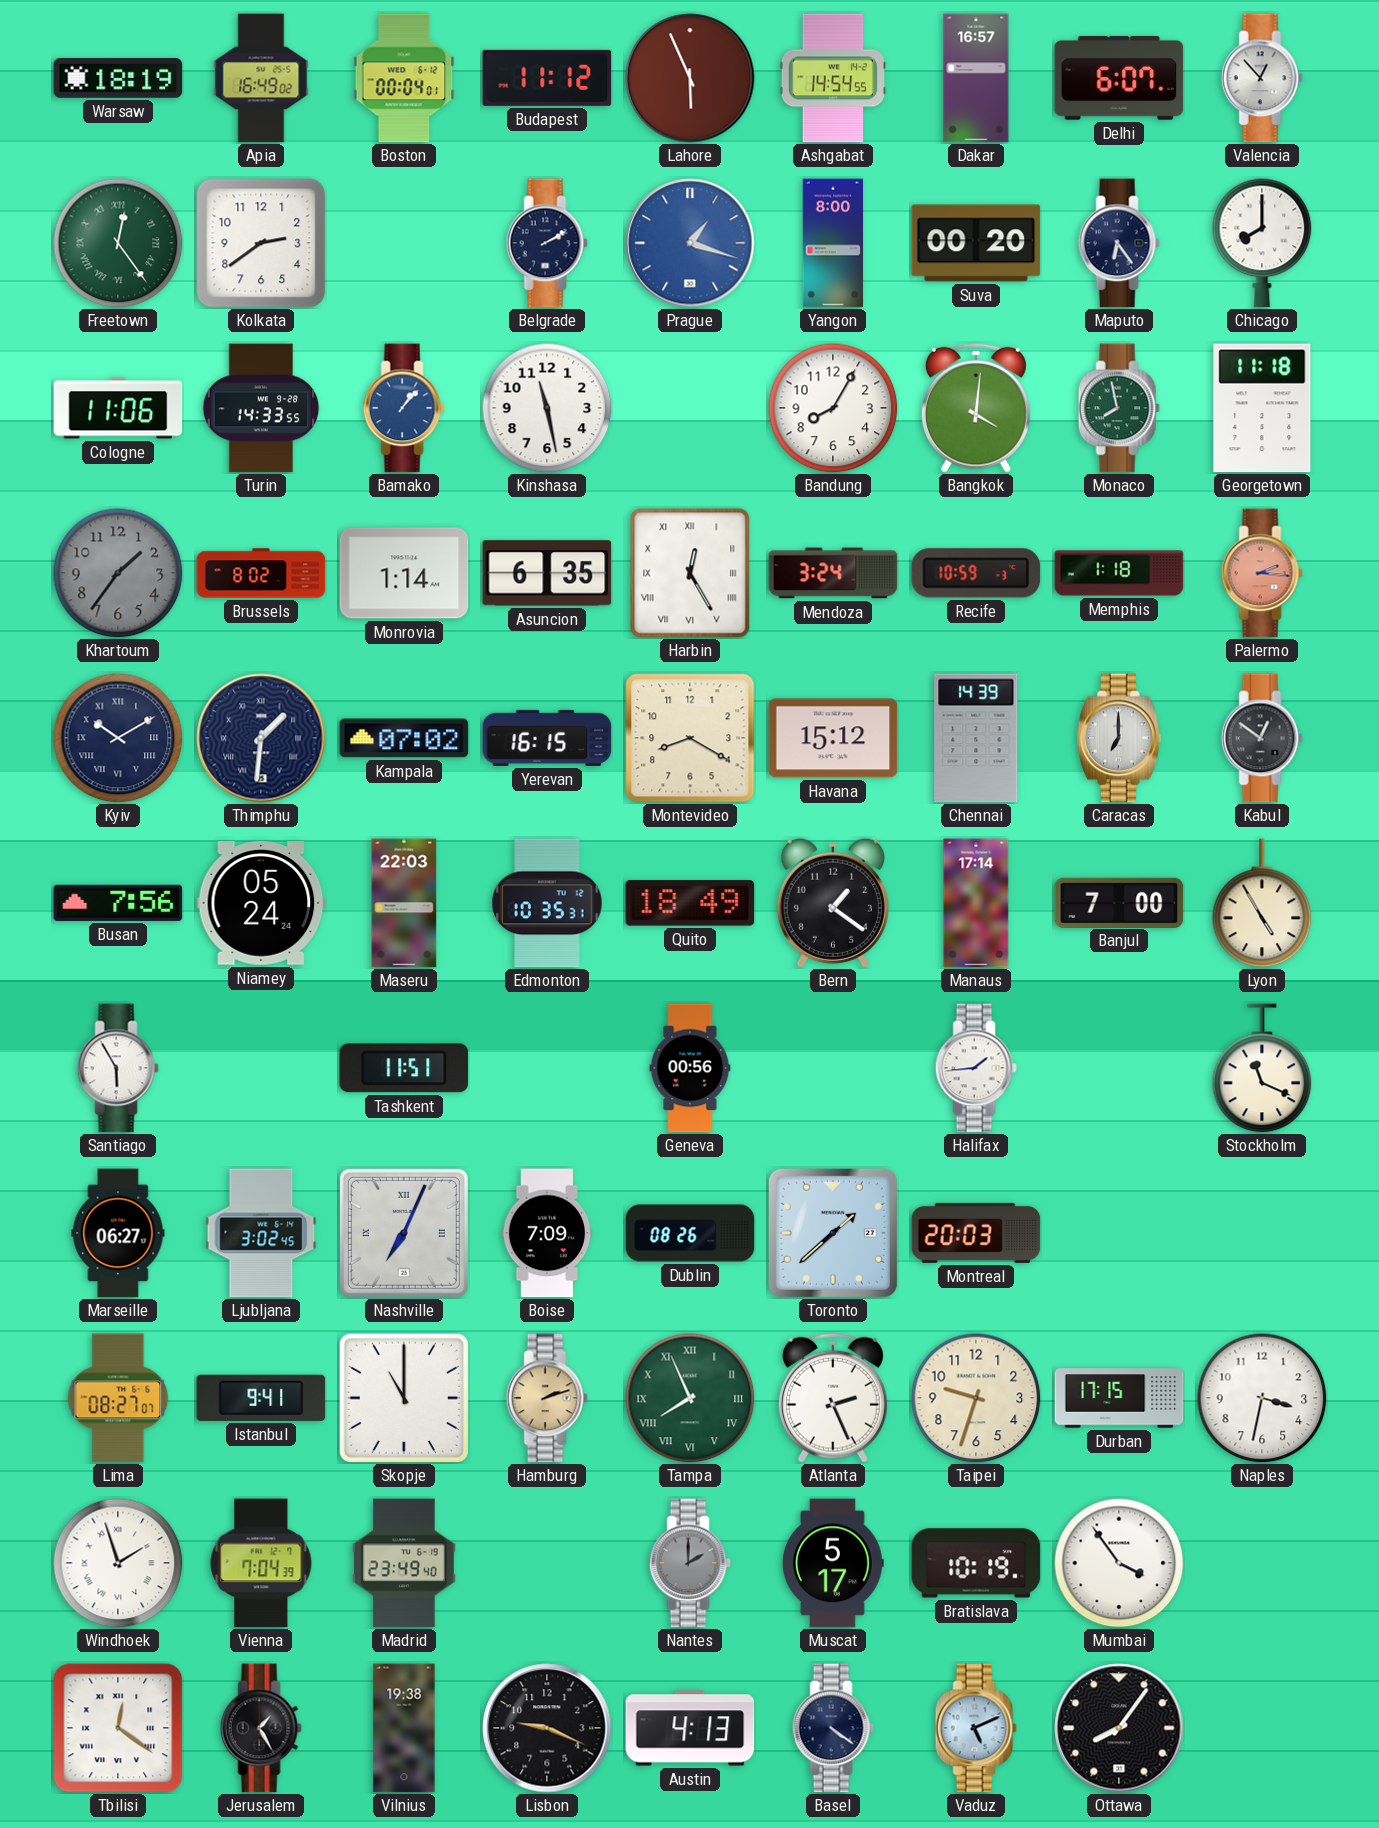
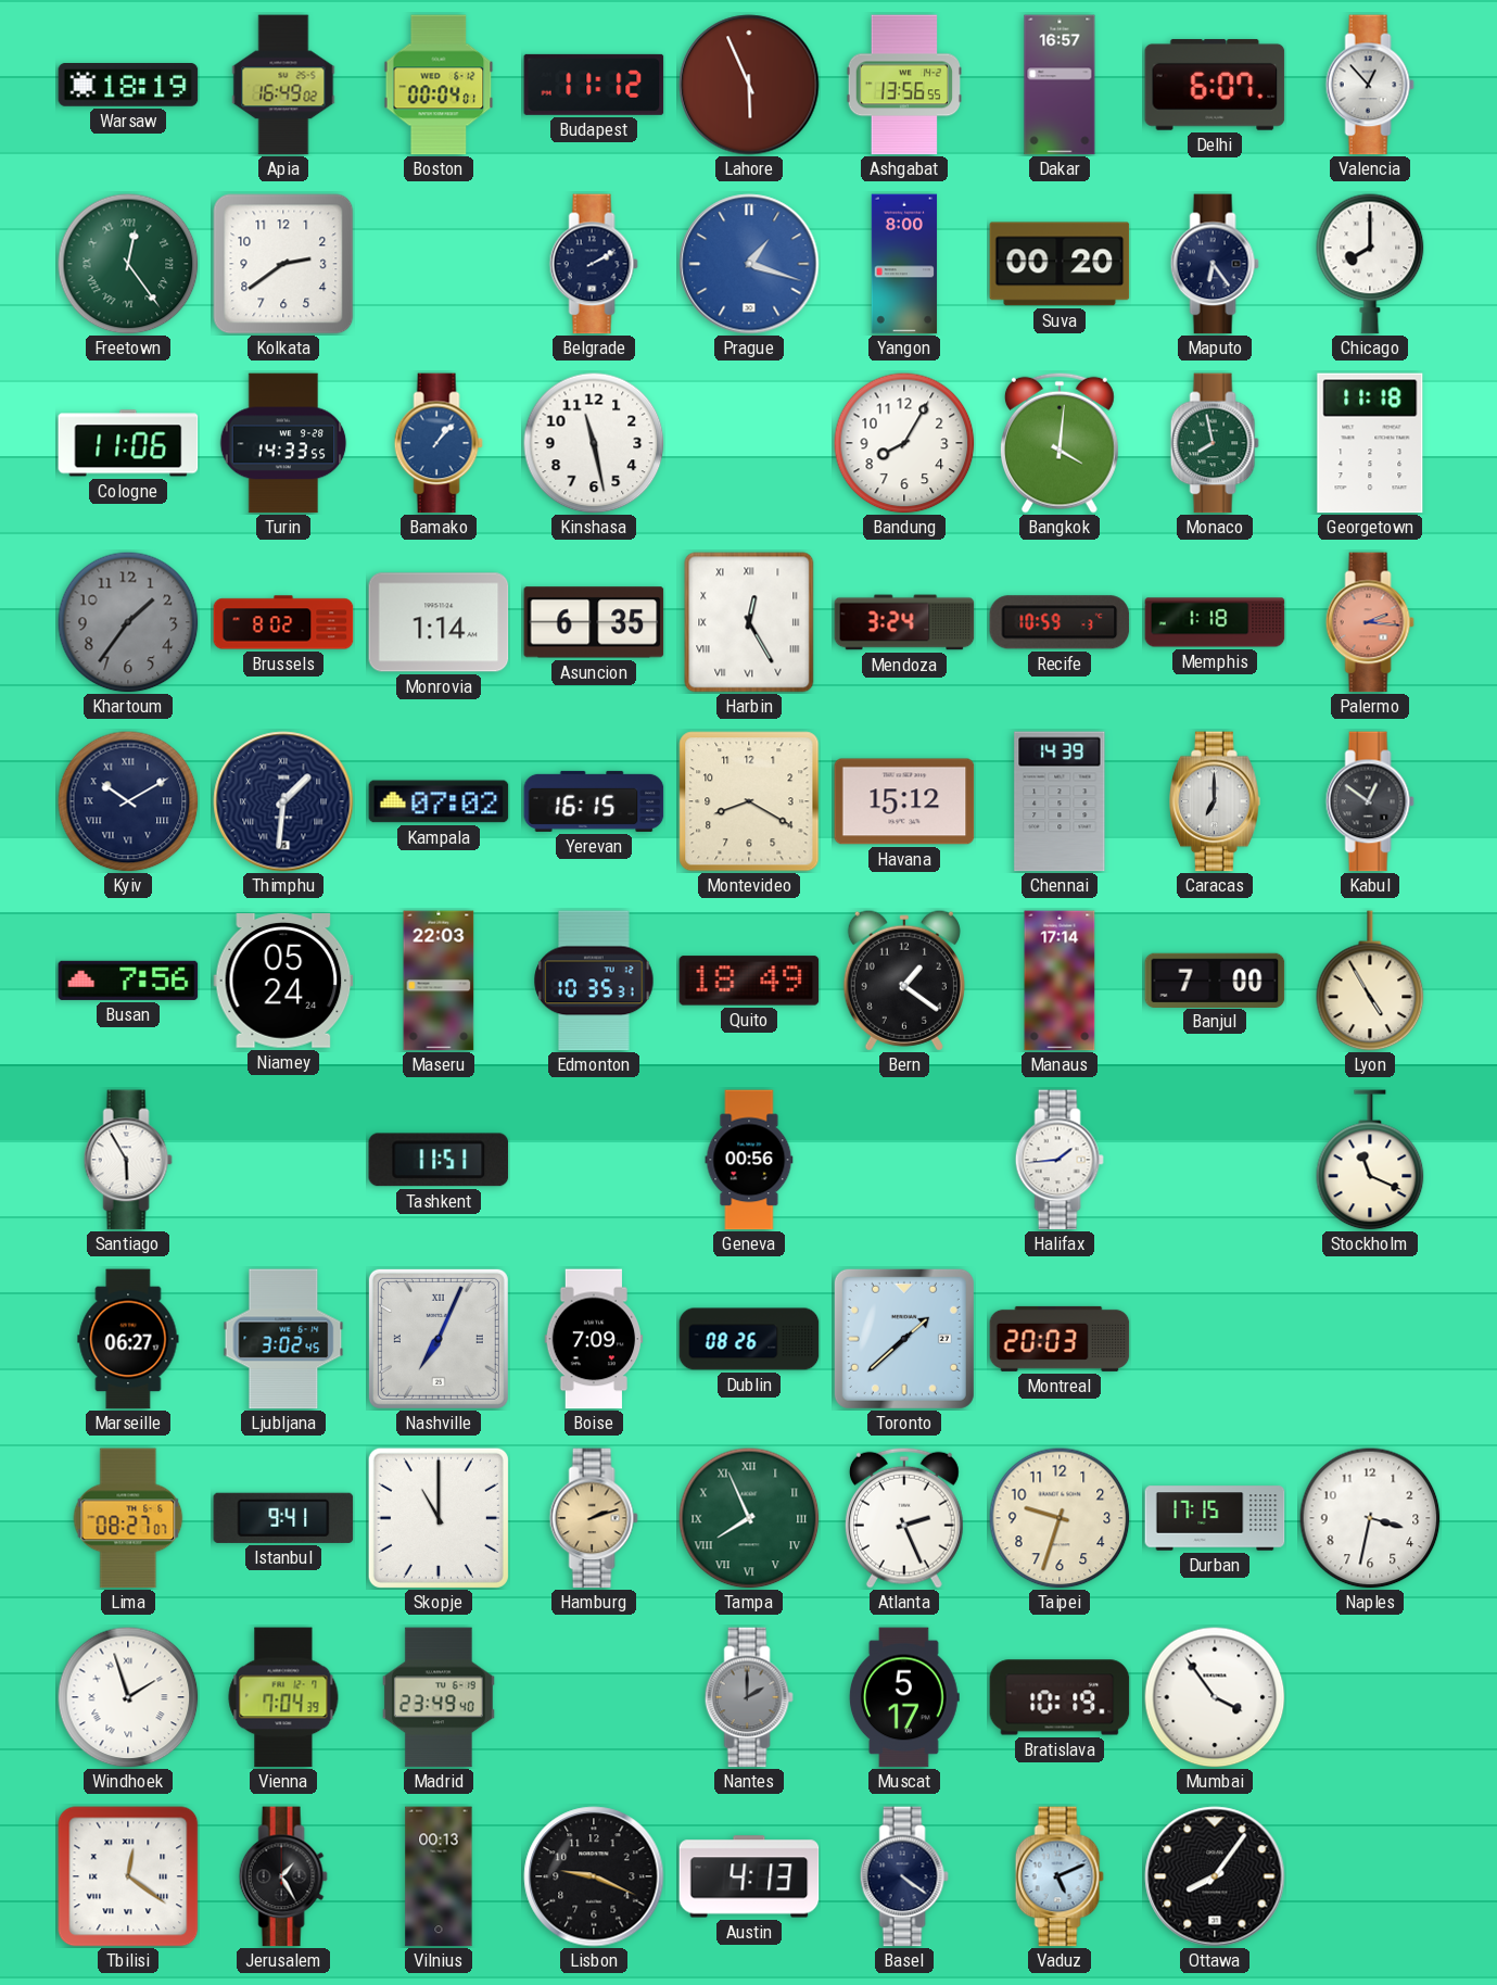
Ashgabat: 14:54 -> 13:56 (903, 85)
Vilnius: 19:38 -> 00:13 (439, 1876)
